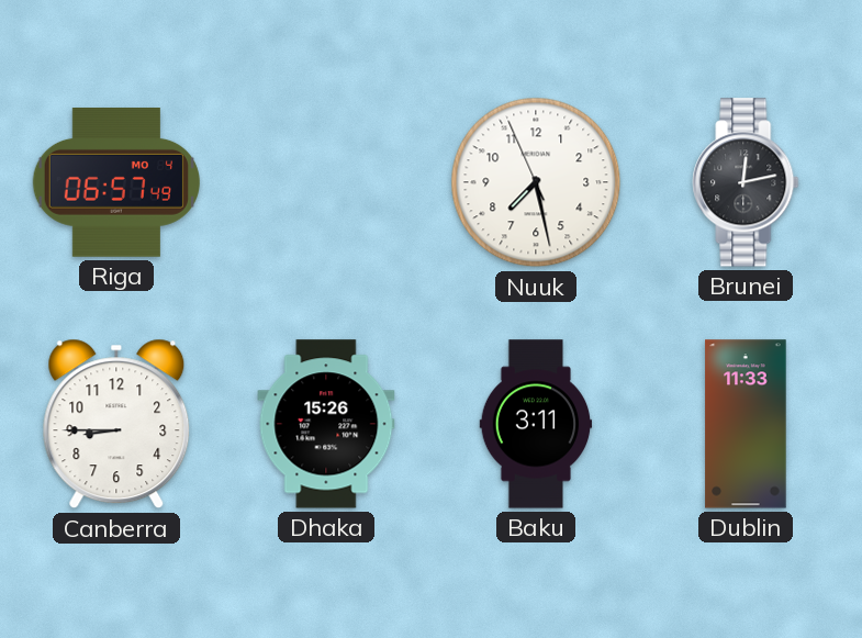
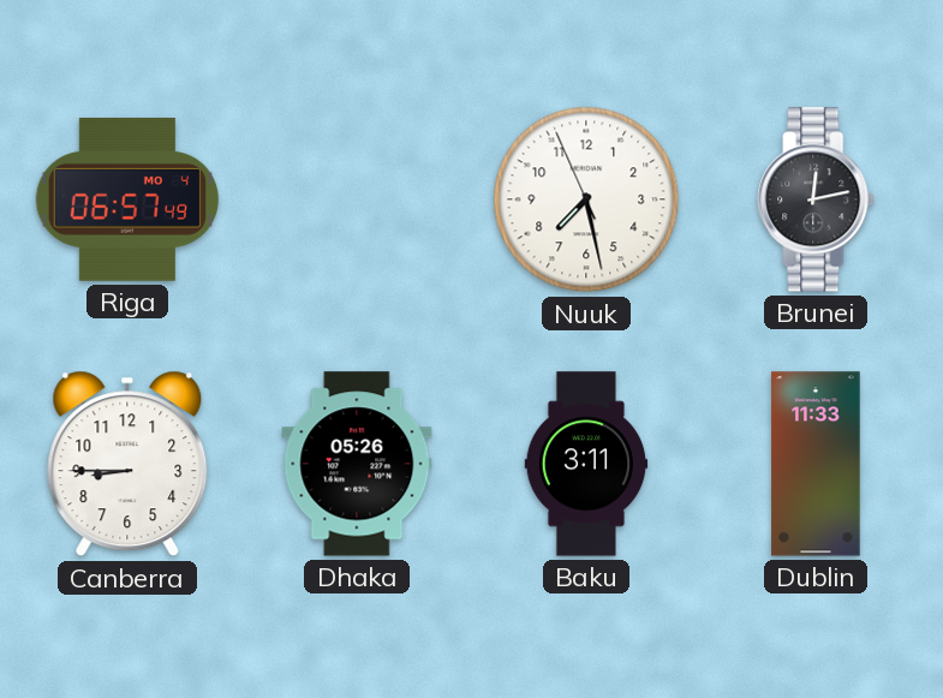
Dhaka: 15:26 -> 05:26 (357, 464)
